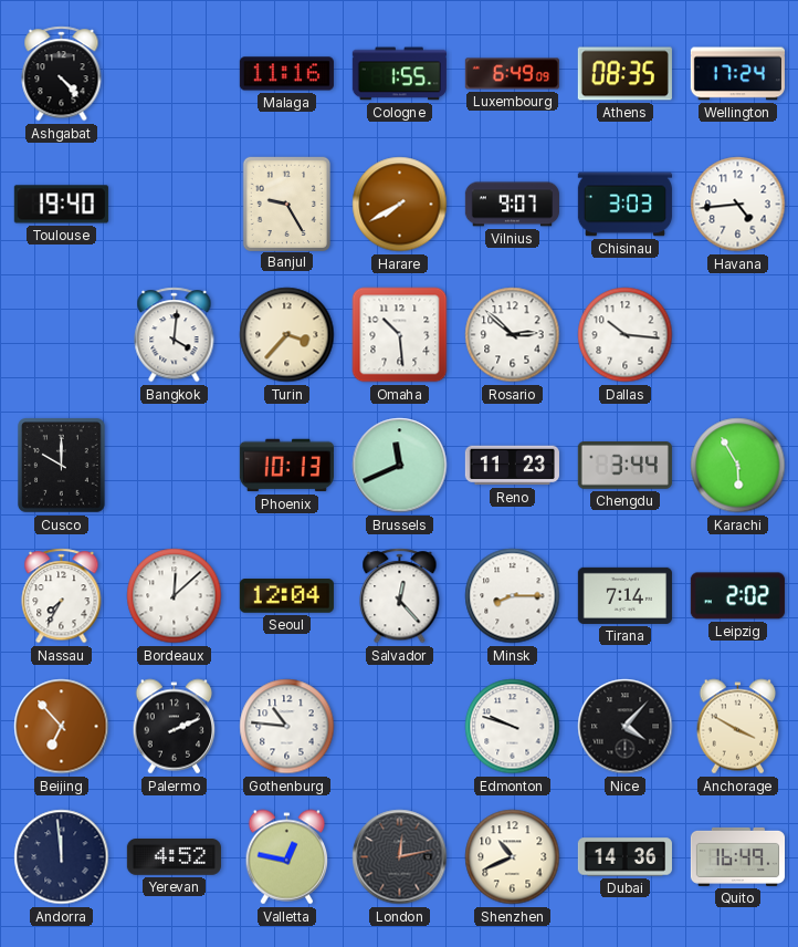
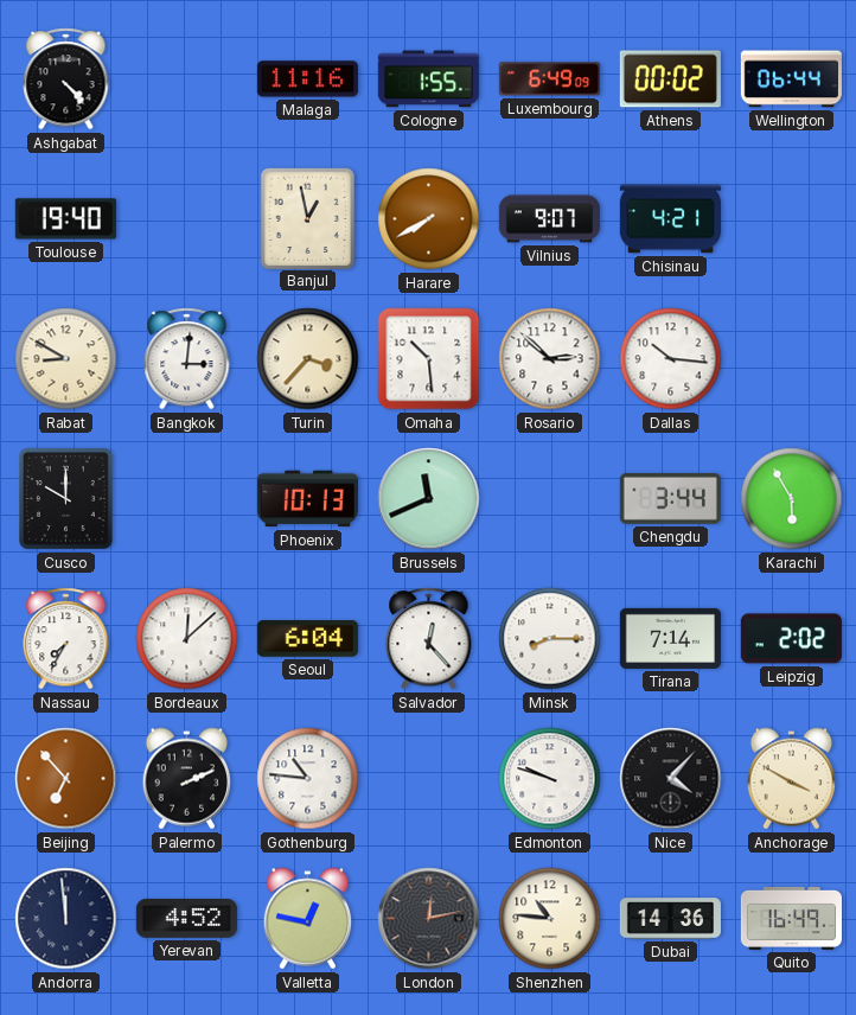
Athens: 08:35 -> 00:02 (670, 79)
Wellington: 17:24 -> 06:44 (791, 79)
Banjul: 9:25 -> 12:58 (307, 218)
Chisinau: 3:03 -> 4:21 (670, 219)
Havana: 4:44 -> none (738, 205)
Rabat: none -> 8:50 (66, 359)
Bangkok: 4:01 -> 3:01 (187, 359)
Reno: 11:23 -> none (512, 466)
Seoul: 12:04 -> 6:04 (307, 639)
Shenzhen: 10:41 -> 10:46 (550, 919)
